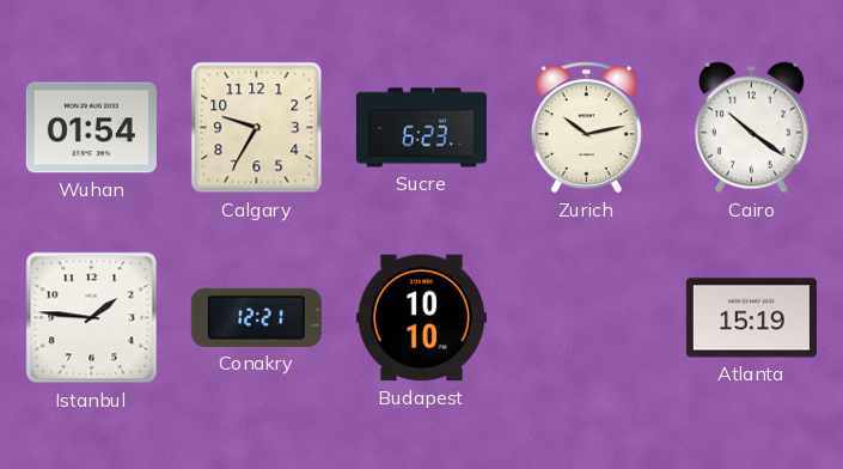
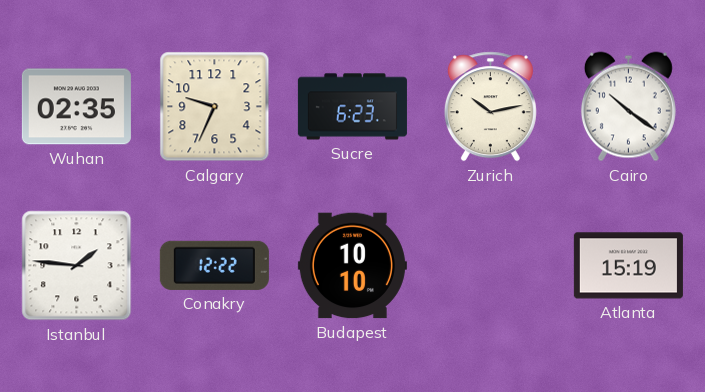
Wuhan: 01:54 -> 02:35 (76, 107)
Calgary: 9:35 -> 9:34 (215, 107)
Conakry: 12:21 -> 12:22 (214, 265)
